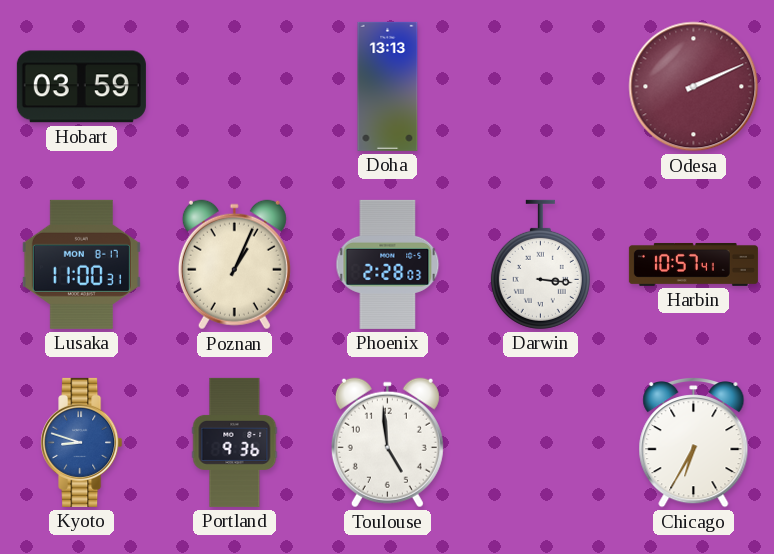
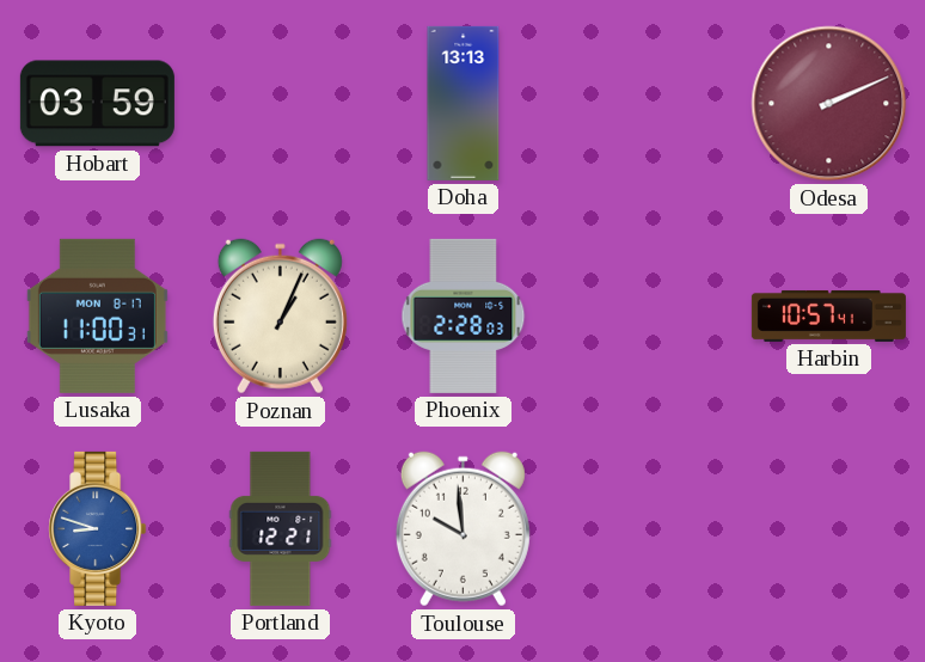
Darwin: 3:16 -> none (540, 264)
Portland: 9:36 -> 12:21 (281, 528)
Toulouse: 4:59 -> 9:59 (462, 529)
Chicago: 6:35 -> none (694, 443)
